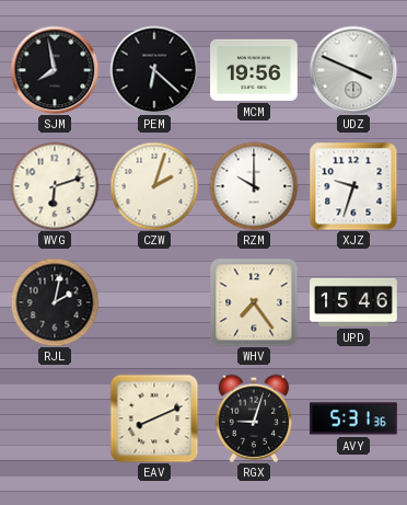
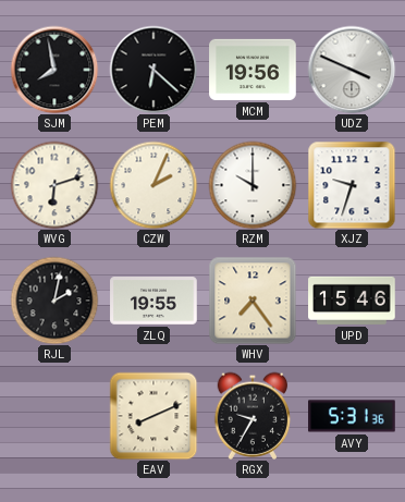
CZW: 2:03 -> 2:04 (154, 185)
ZLQ: none -> 19:55 (154, 301)
RGX: 9:03 -> 9:35 (253, 416)
